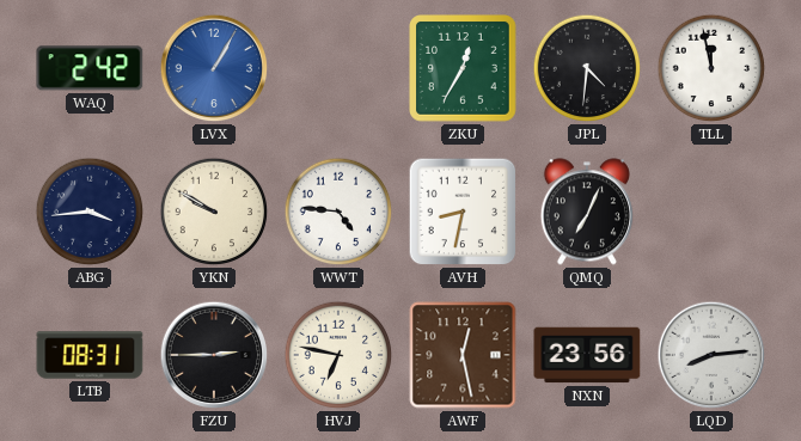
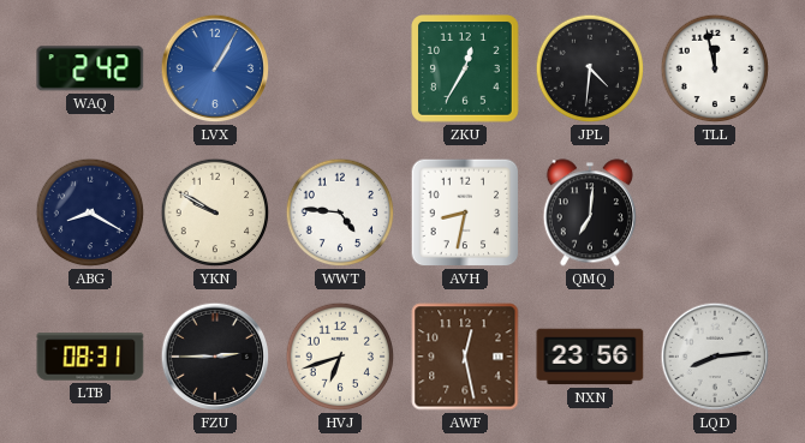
ABG: 3:44 -> 8:20 (90, 212)
QMQ: 7:04 -> 7:01 (590, 212)
HVJ: 6:47 -> 6:42 (340, 357)
